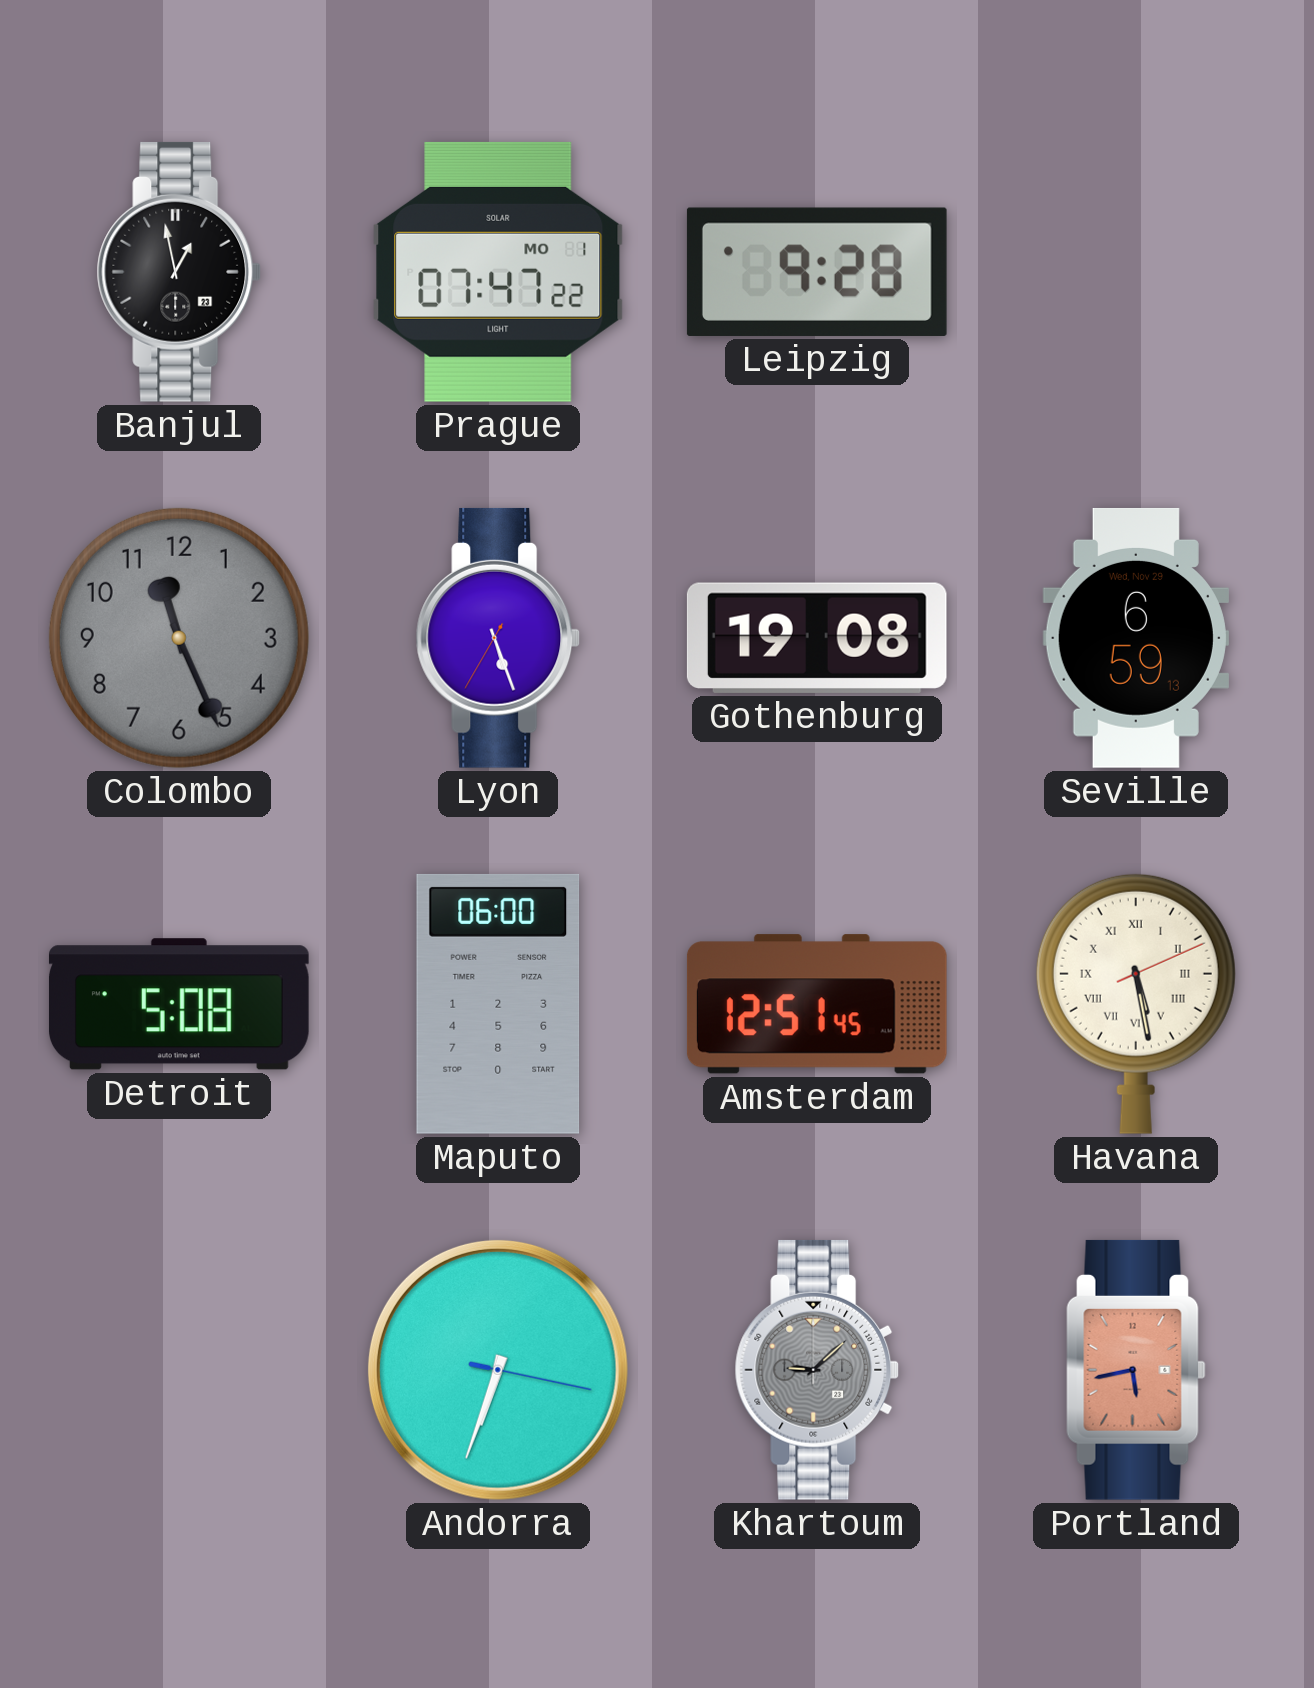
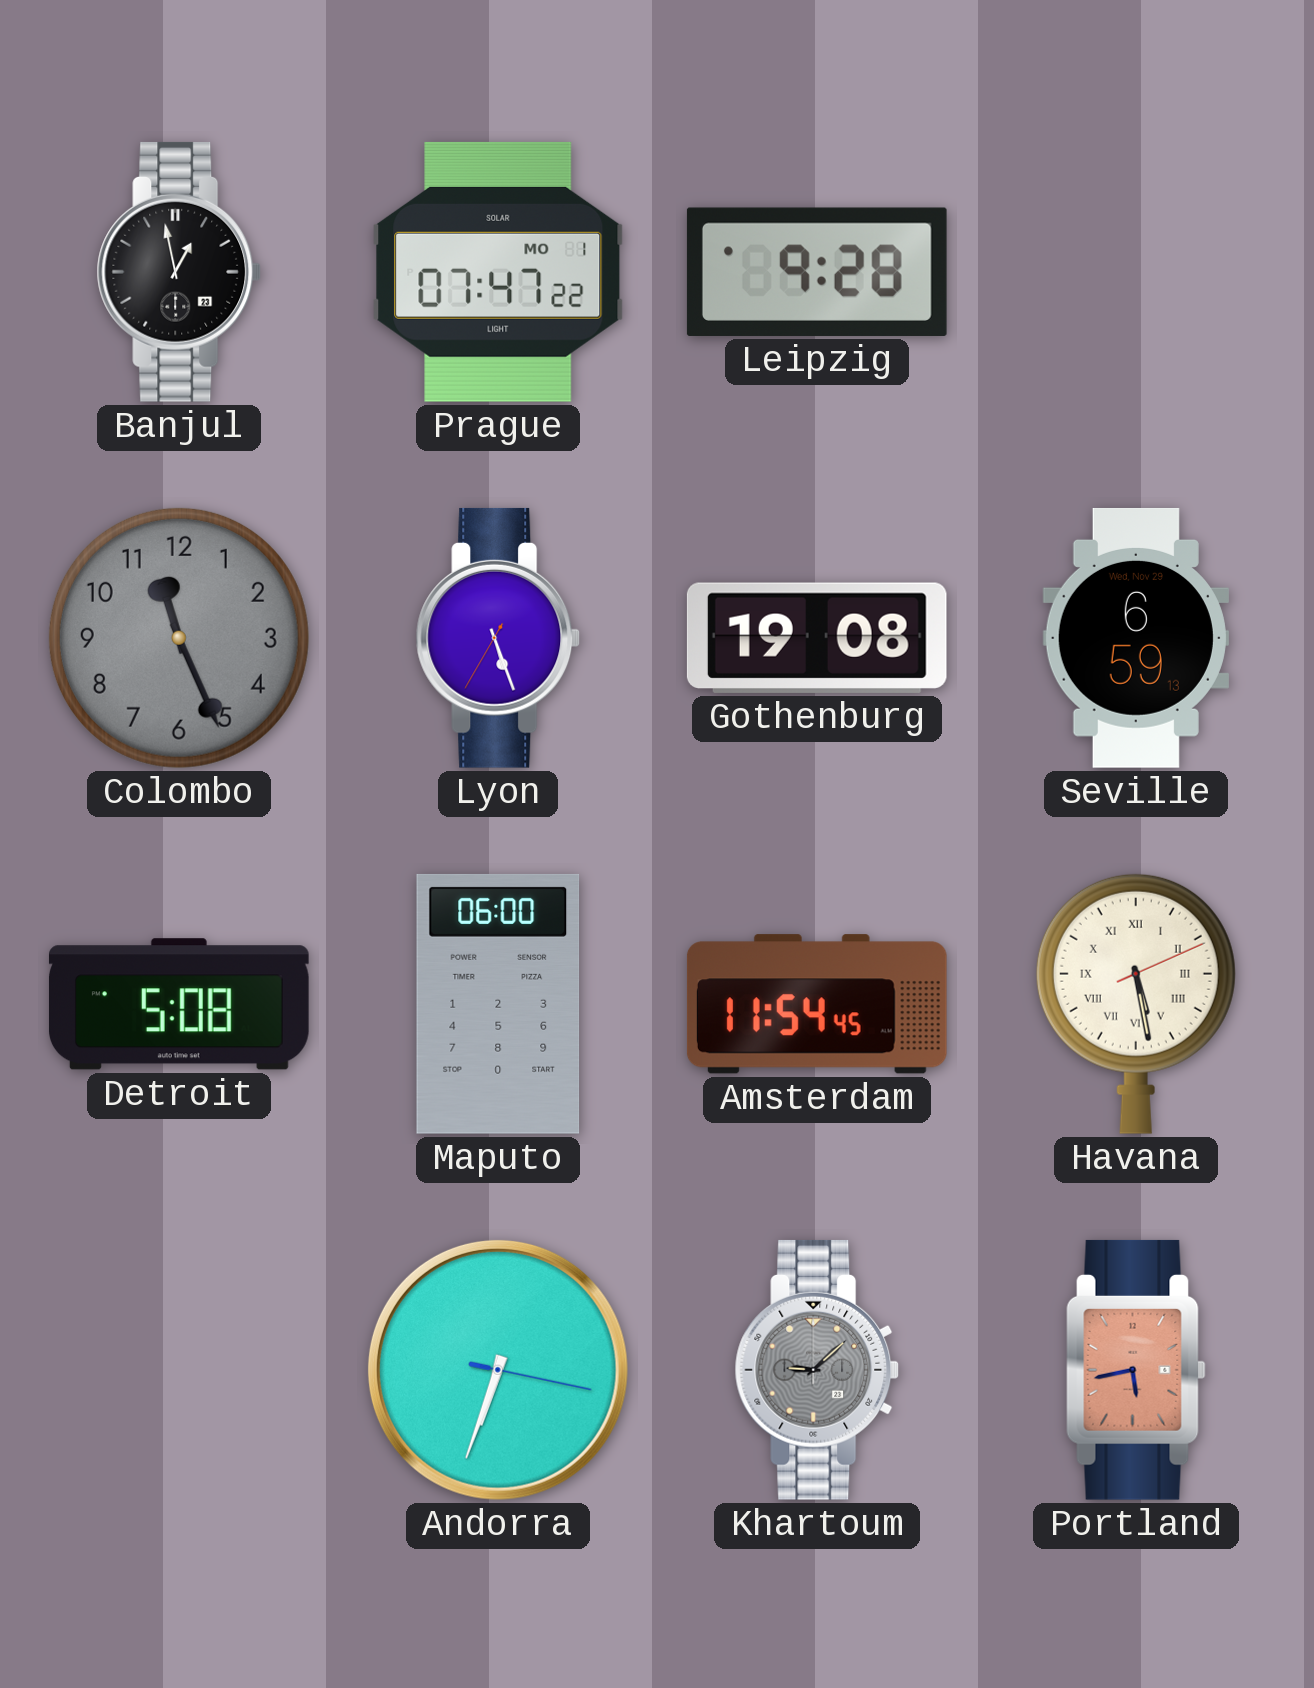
Amsterdam: 12:51 -> 11:54 (817, 1004)
